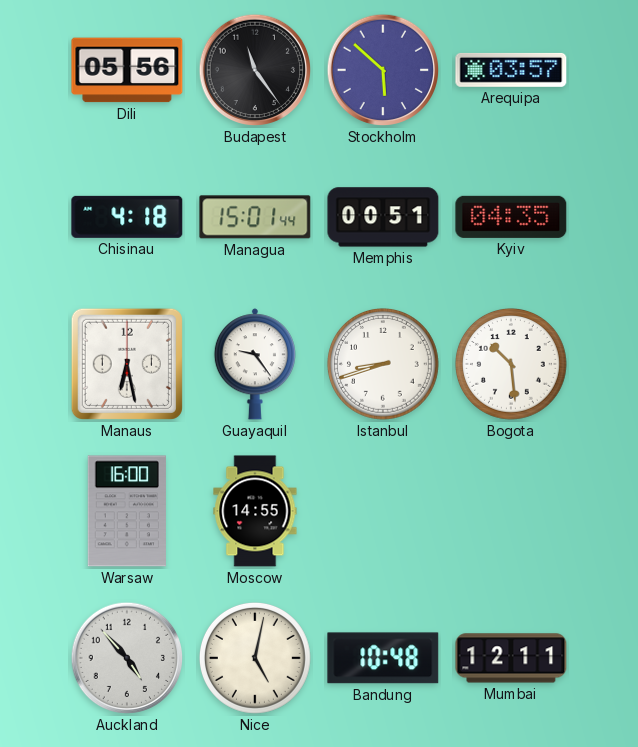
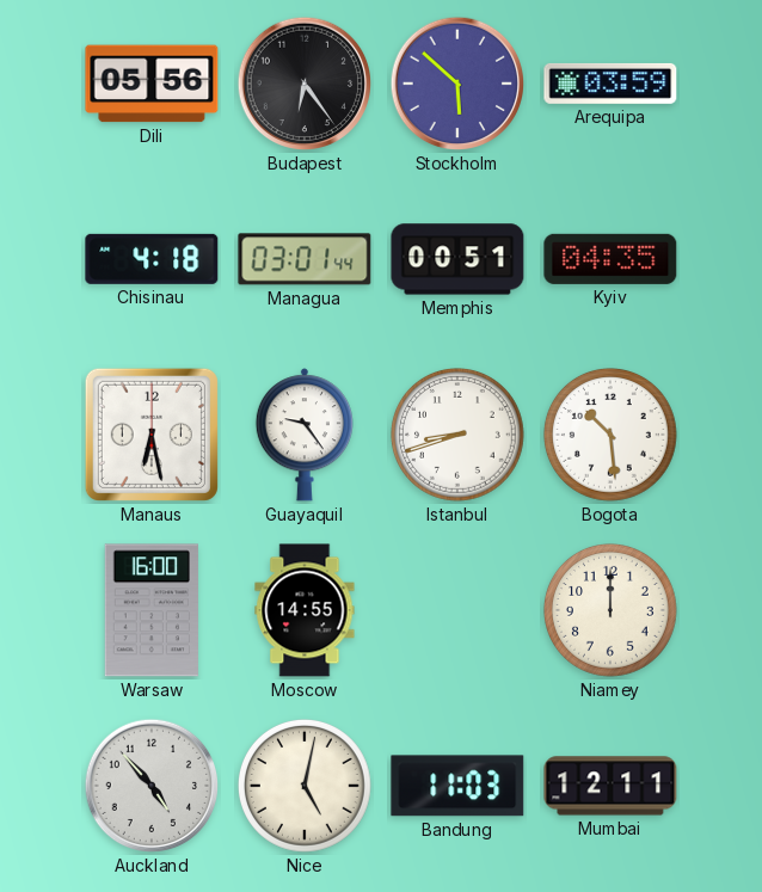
Budapest: 11:24 -> 6:24 (305, 84)
Arequipa: 03:57 -> 03:59 (610, 84)
Managua: 15:01 -> 03:01 (305, 259)
Niamey: none -> 12:00 (610, 611)
Bandung: 10:48 -> 11:03 (457, 786)
